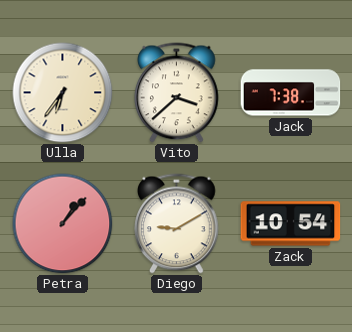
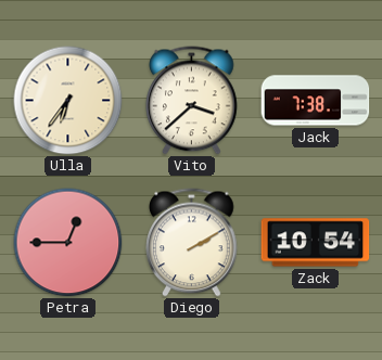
Petra: 1:07 -> 12:45 (68, 243)
Diego: 9:10 -> 2:10 (192, 243)
